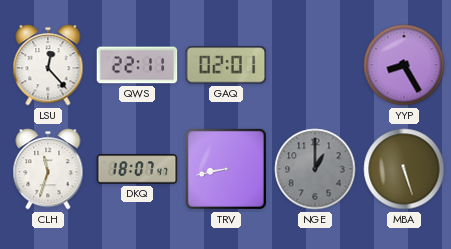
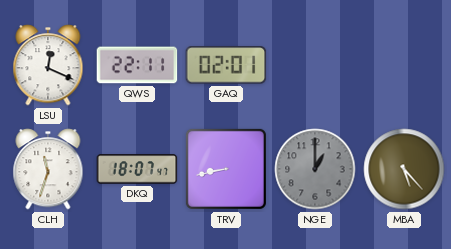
LSU: 12:23 -> 12:19 (48, 65)
YYP: 8:25 -> none (404, 65)
MBA: 5:27 -> 5:23 (404, 169)
